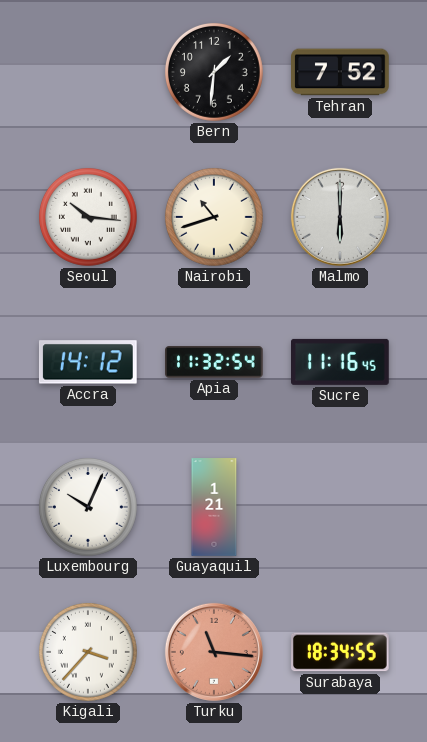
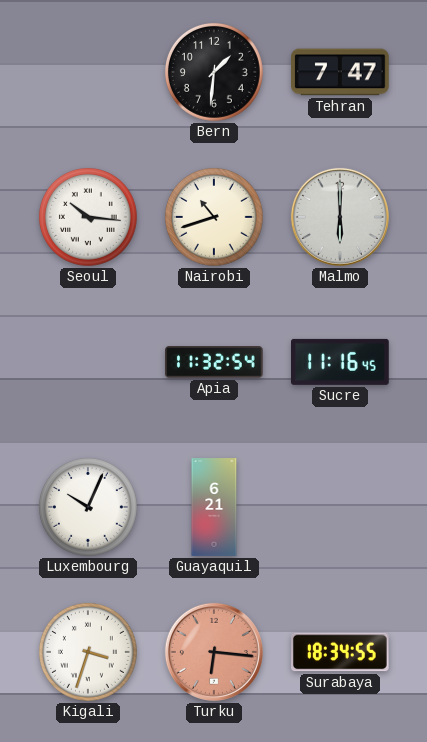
Tehran: 7:52 -> 7:47 (341, 72)
Accra: 14:12 -> none (88, 362)
Guayaquil: 1:21 -> 6:21 (214, 507)
Kigali: 3:37 -> 3:33 (88, 652)
Turku: 11:16 -> 6:16 (214, 652)
